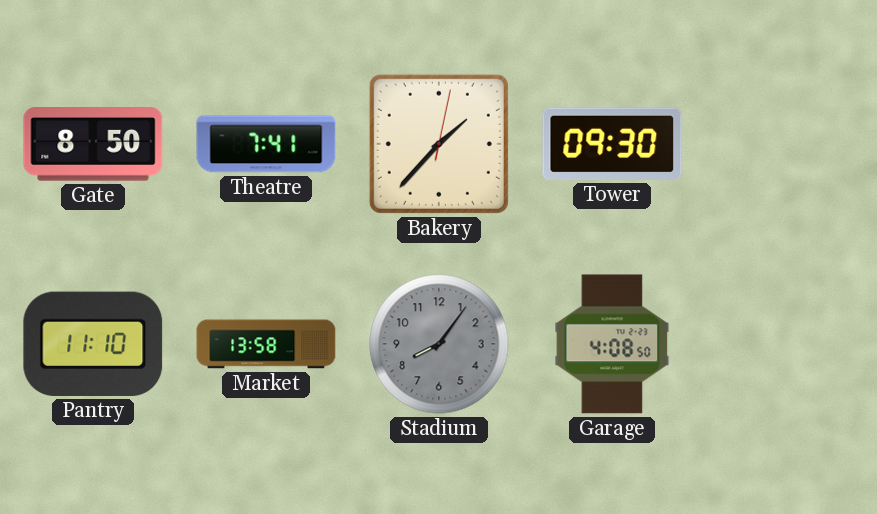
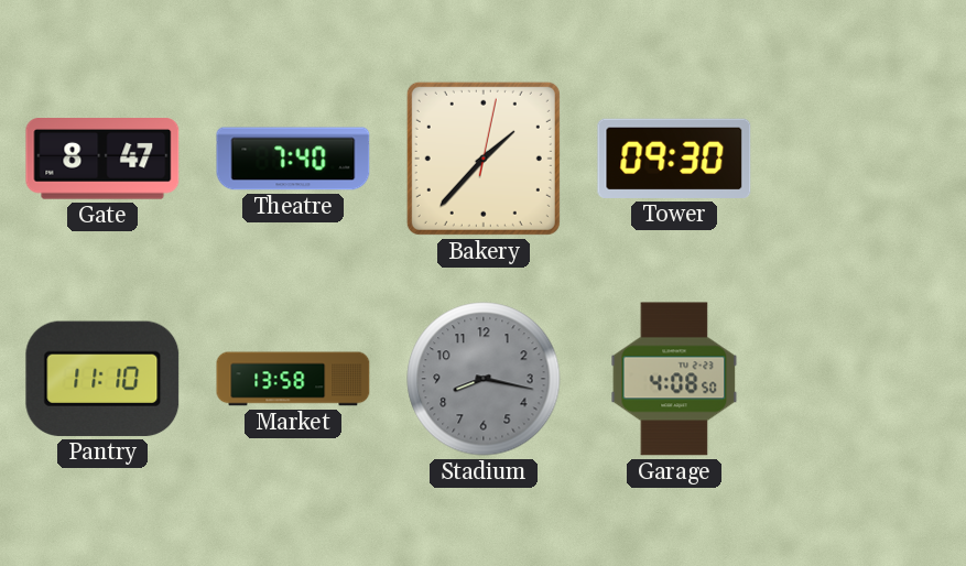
Gate: 8:50 -> 8:47 (102, 160)
Theatre: 7:41 -> 7:40 (293, 159)
Stadium: 8:06 -> 8:17 (484, 379)
